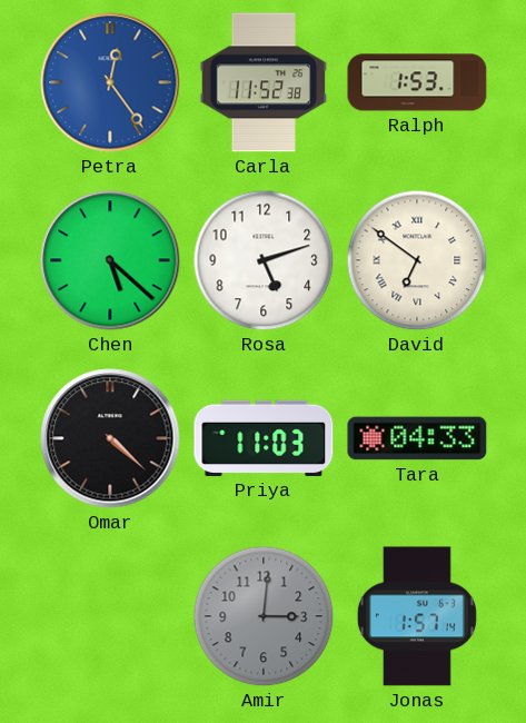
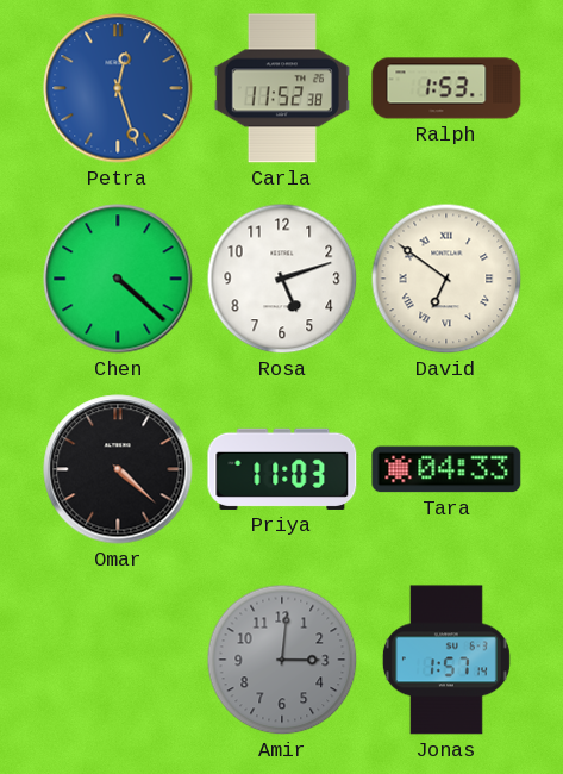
Petra: 12:24 -> 12:27 (118, 88)
Chen: 5:22 -> 4:22 (118, 279)
